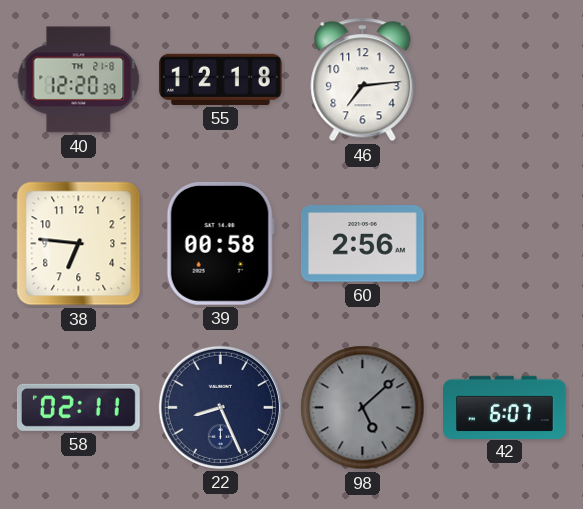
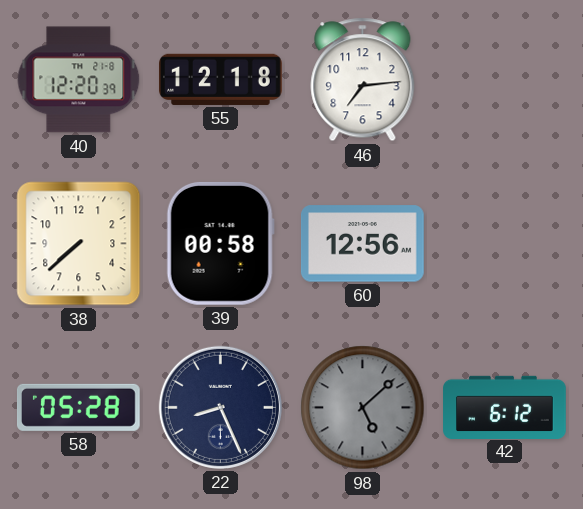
38: 6:46 -> 7:38 (79, 244)
60: 2:56 -> 12:56 (363, 244)
58: 02:11 -> 05:28 (78, 407)
42: 6:07 -> 6:12 (505, 407)
